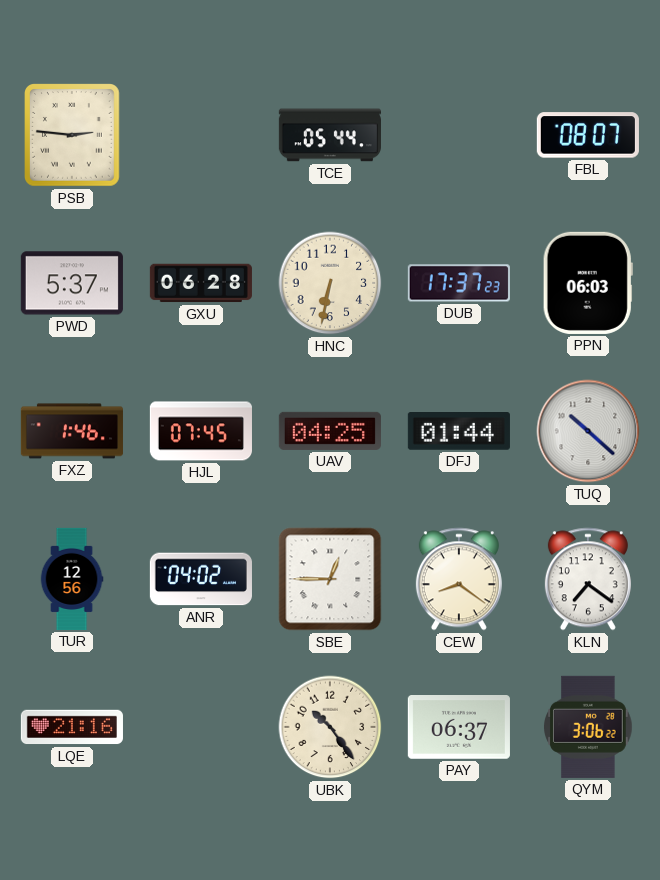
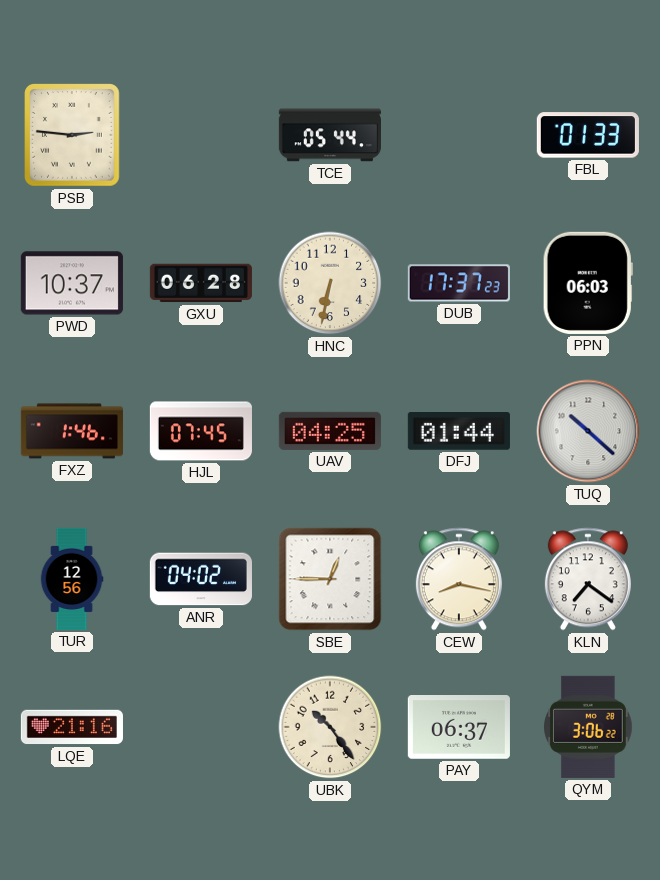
FBL: 08:07 -> 01:33 (588, 135)
PWD: 5:37 -> 10:37 (72, 283)
CEW: 8:21 -> 8:17 (459, 579)
